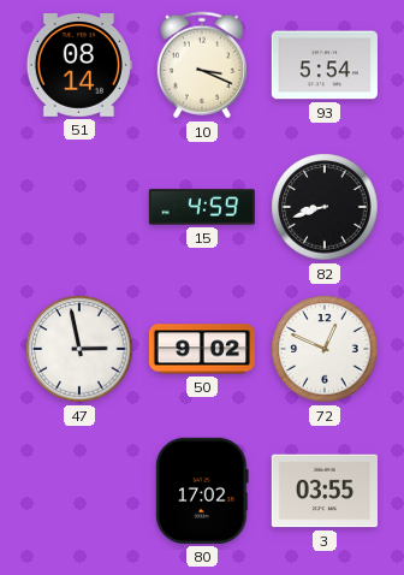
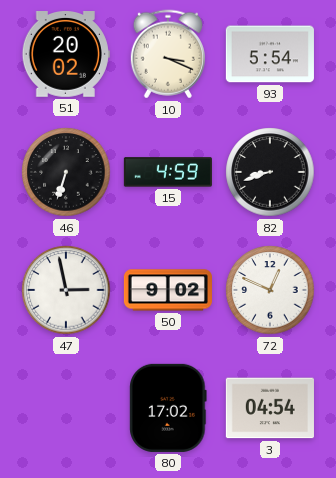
51: 08:14 -> 20:02 (66, 55)
46: none -> 6:33 (66, 172)
3: 03:55 -> 04:54 (270, 408)
